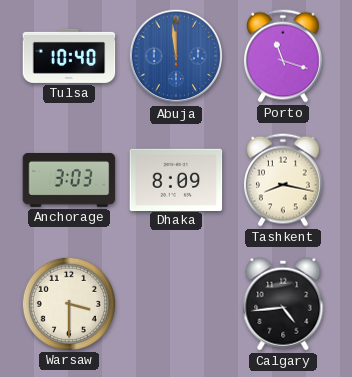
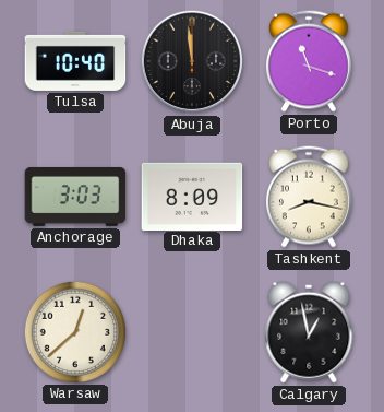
Abuja dial: blue -> black (192, 61)
Warsaw: 3:30 -> 12:38 (74, 331)
Calgary: 4:44 -> 12:58 (309, 332)
